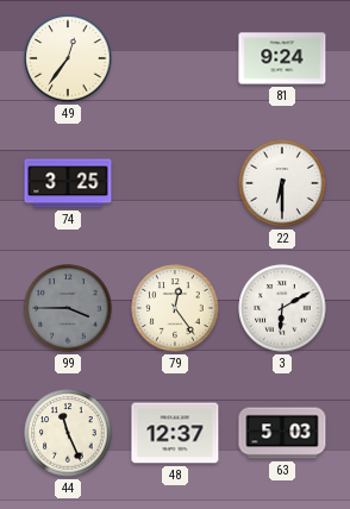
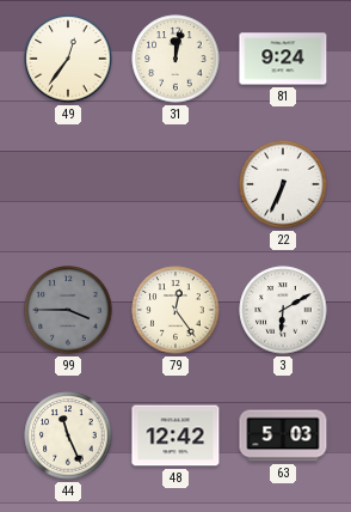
31: none -> 12:02 (176, 59)
74: 3:25 -> none (68, 183)
22: 6:30 -> 6:34 (283, 184)
48: 12:37 -> 12:42 (176, 435)
